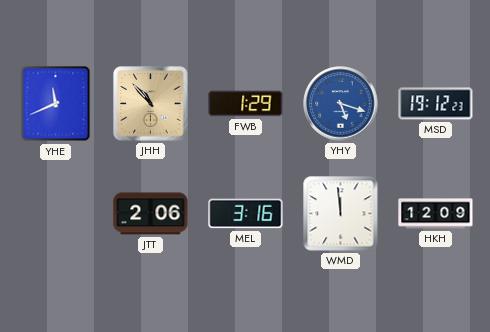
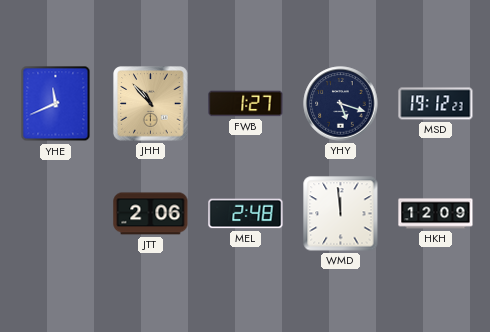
FWB: 1:29 -> 1:27 (246, 104)
YHY dial: blue -> navy (341, 104)
MEL: 3:16 -> 2:48 (246, 214)
